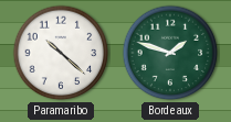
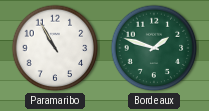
Paramaribo: 10:22 -> 10:55 (55, 48)
